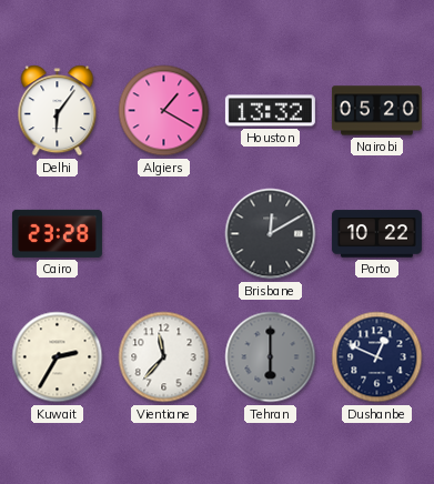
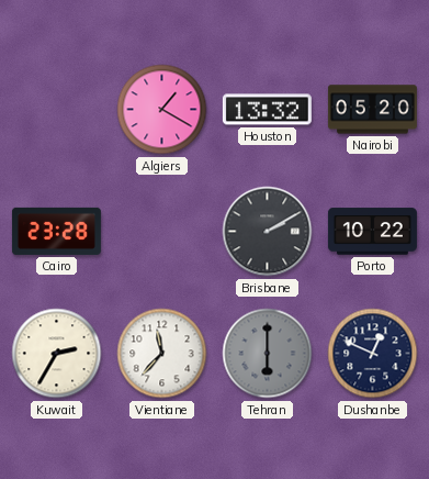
Delhi: 6:06 -> none (58, 111)
Brisbane: 12:10 -> 2:10 (268, 232)
